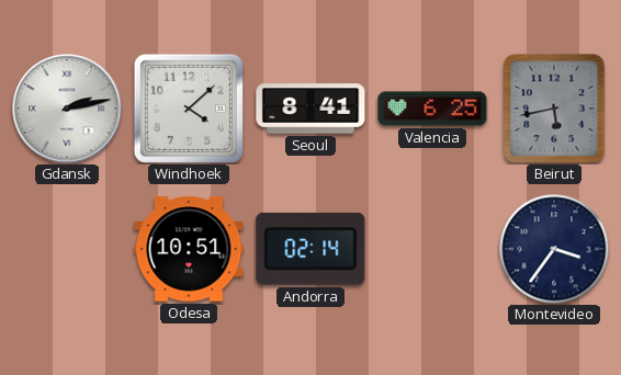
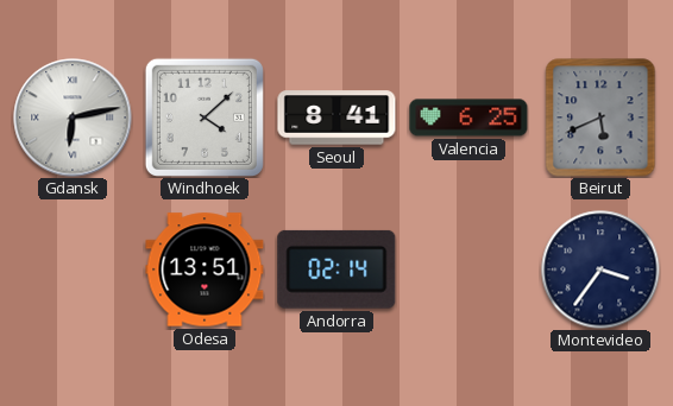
Gdansk: 2:13 -> 6:13 (73, 118)
Beirut: 5:43 -> 5:41 (600, 118)
Odesa: 10:51 -> 13:51 (205, 269)
